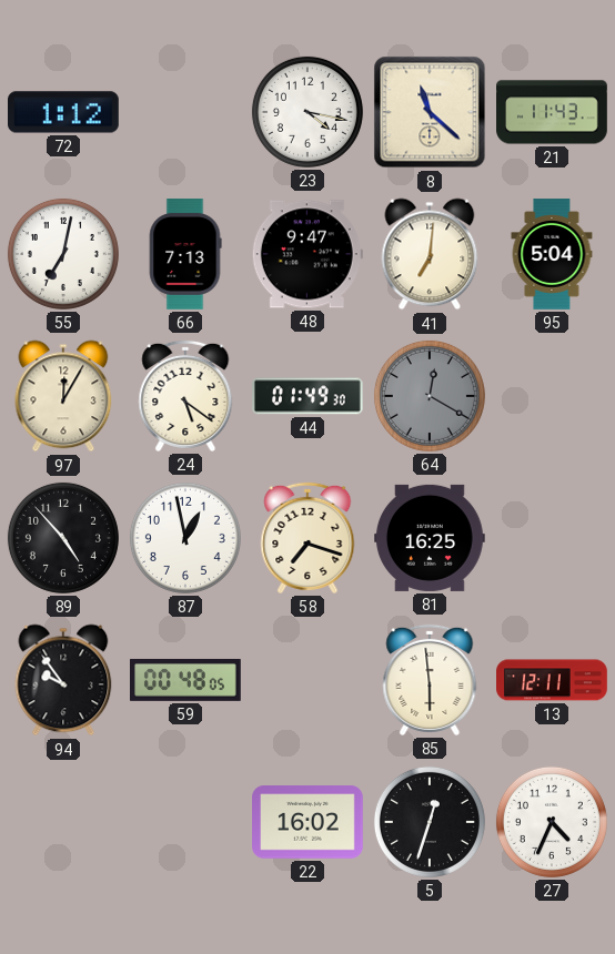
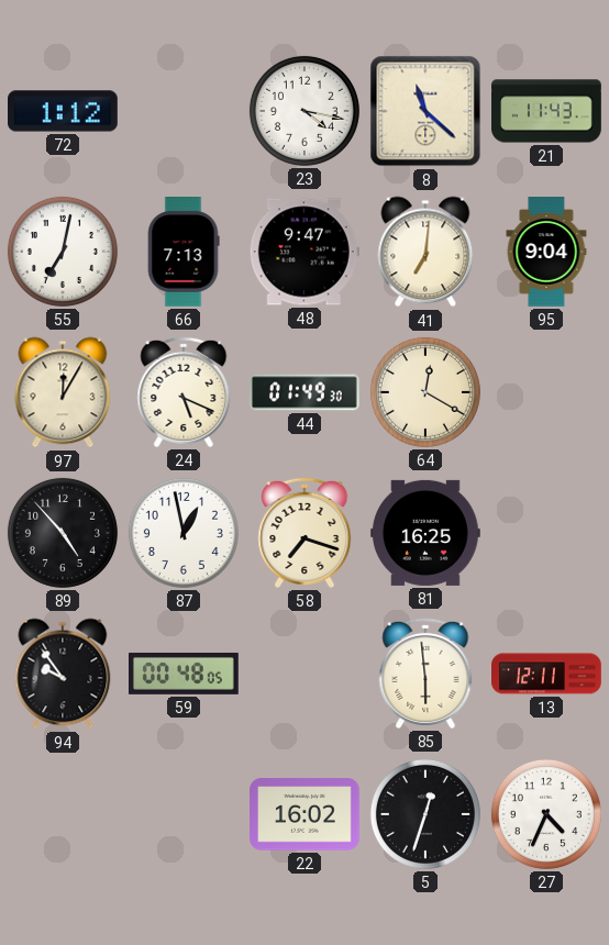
95: 5:04 -> 9:04 (546, 252)
24: 5:21 -> 5:19 (184, 392)
64 dial: grey -> cream (425, 392)
